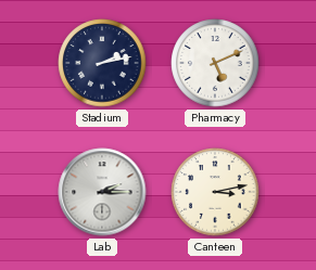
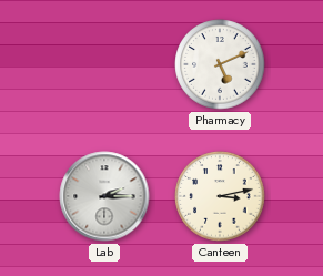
Stadium: 2:13 -> none (102, 63)
